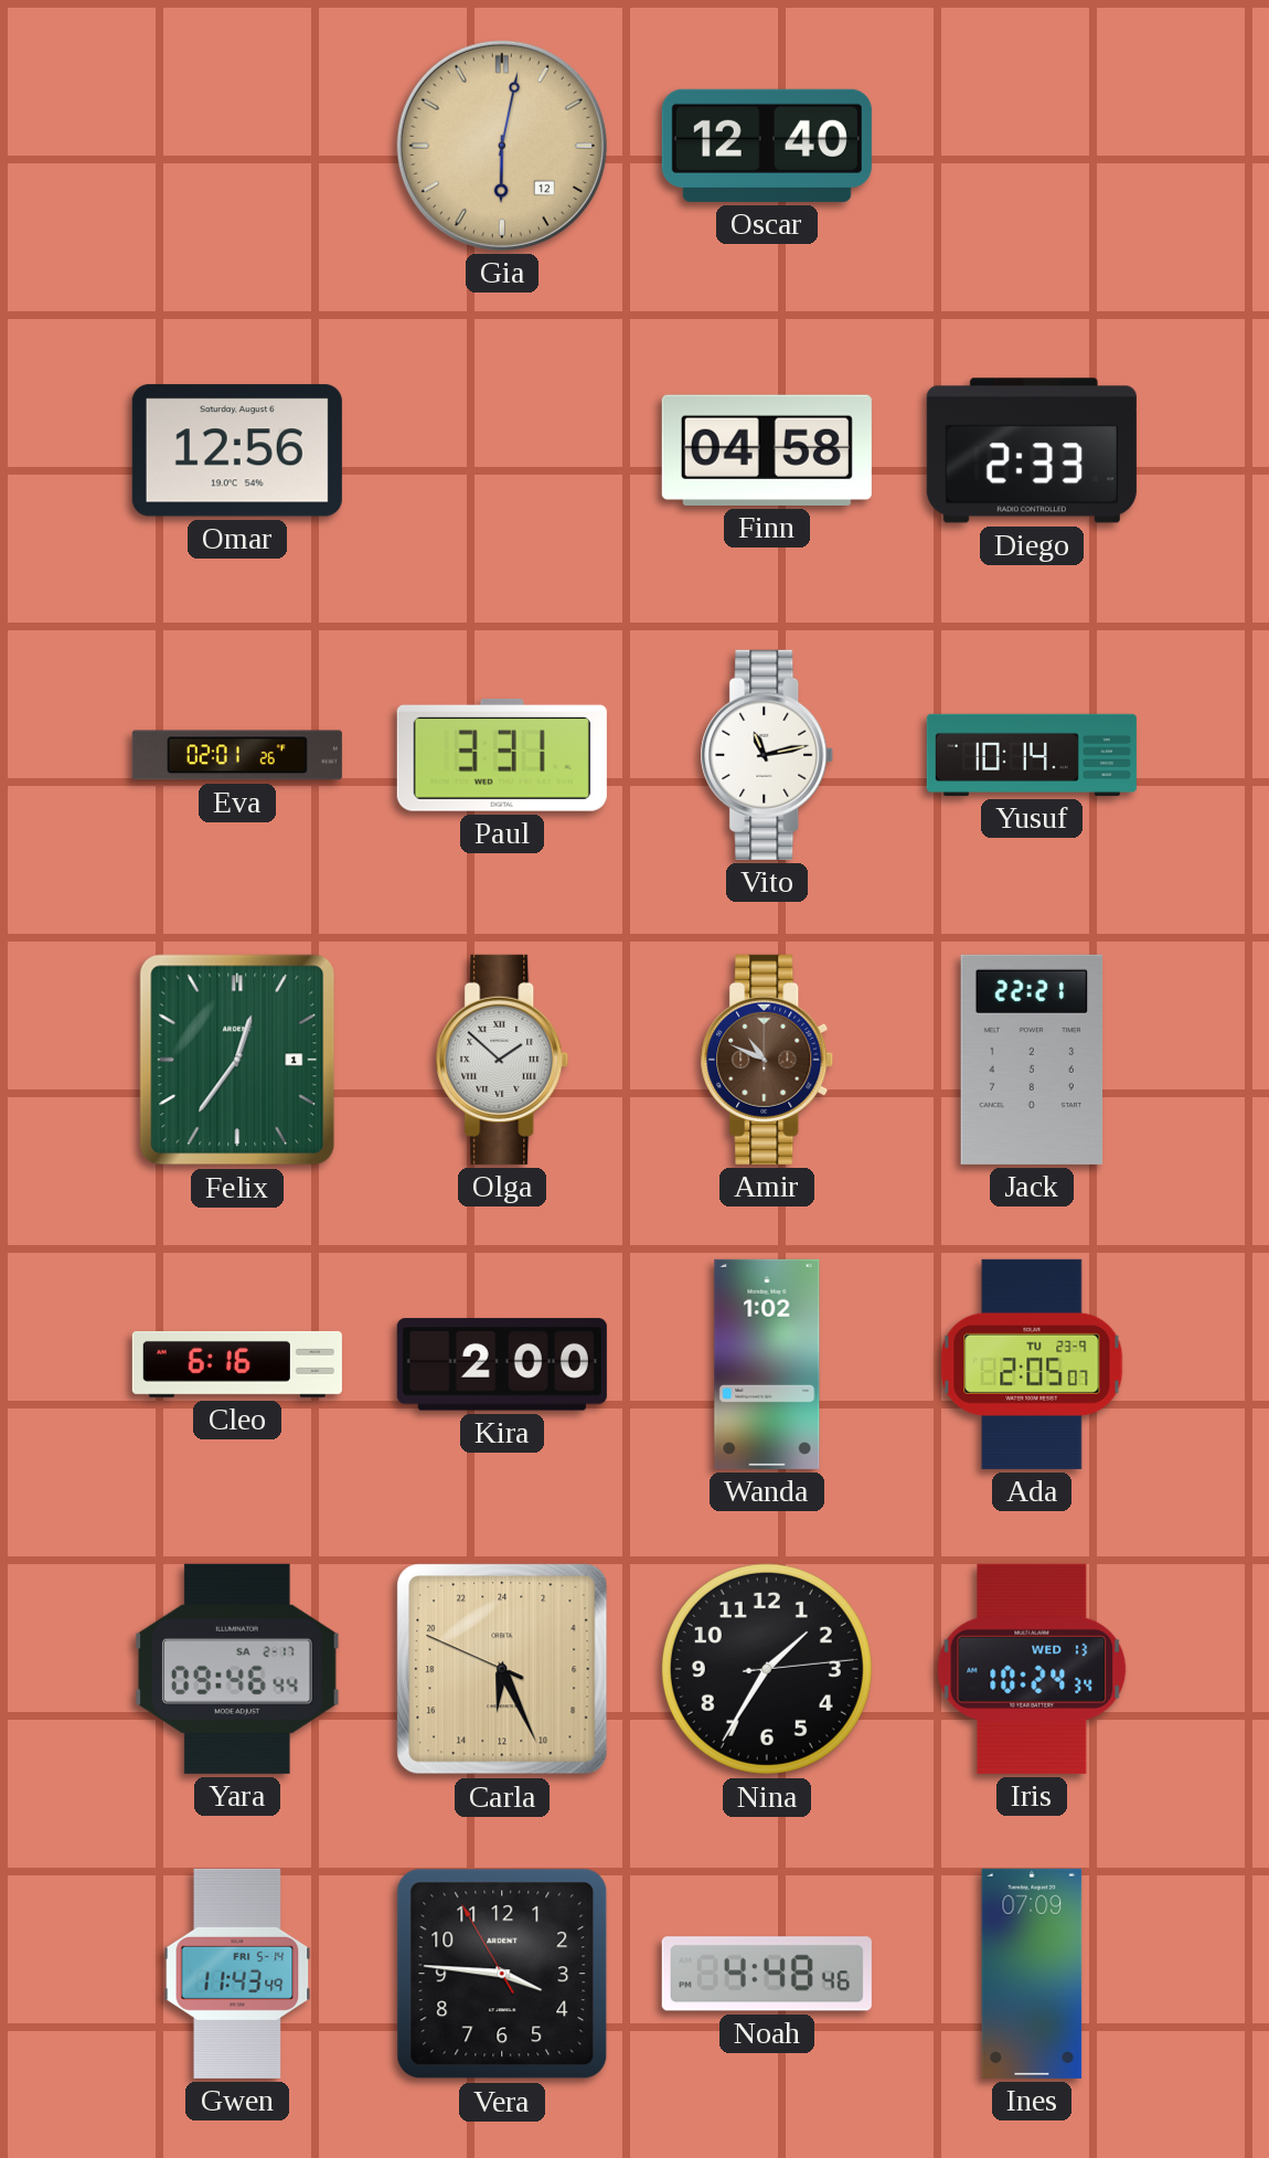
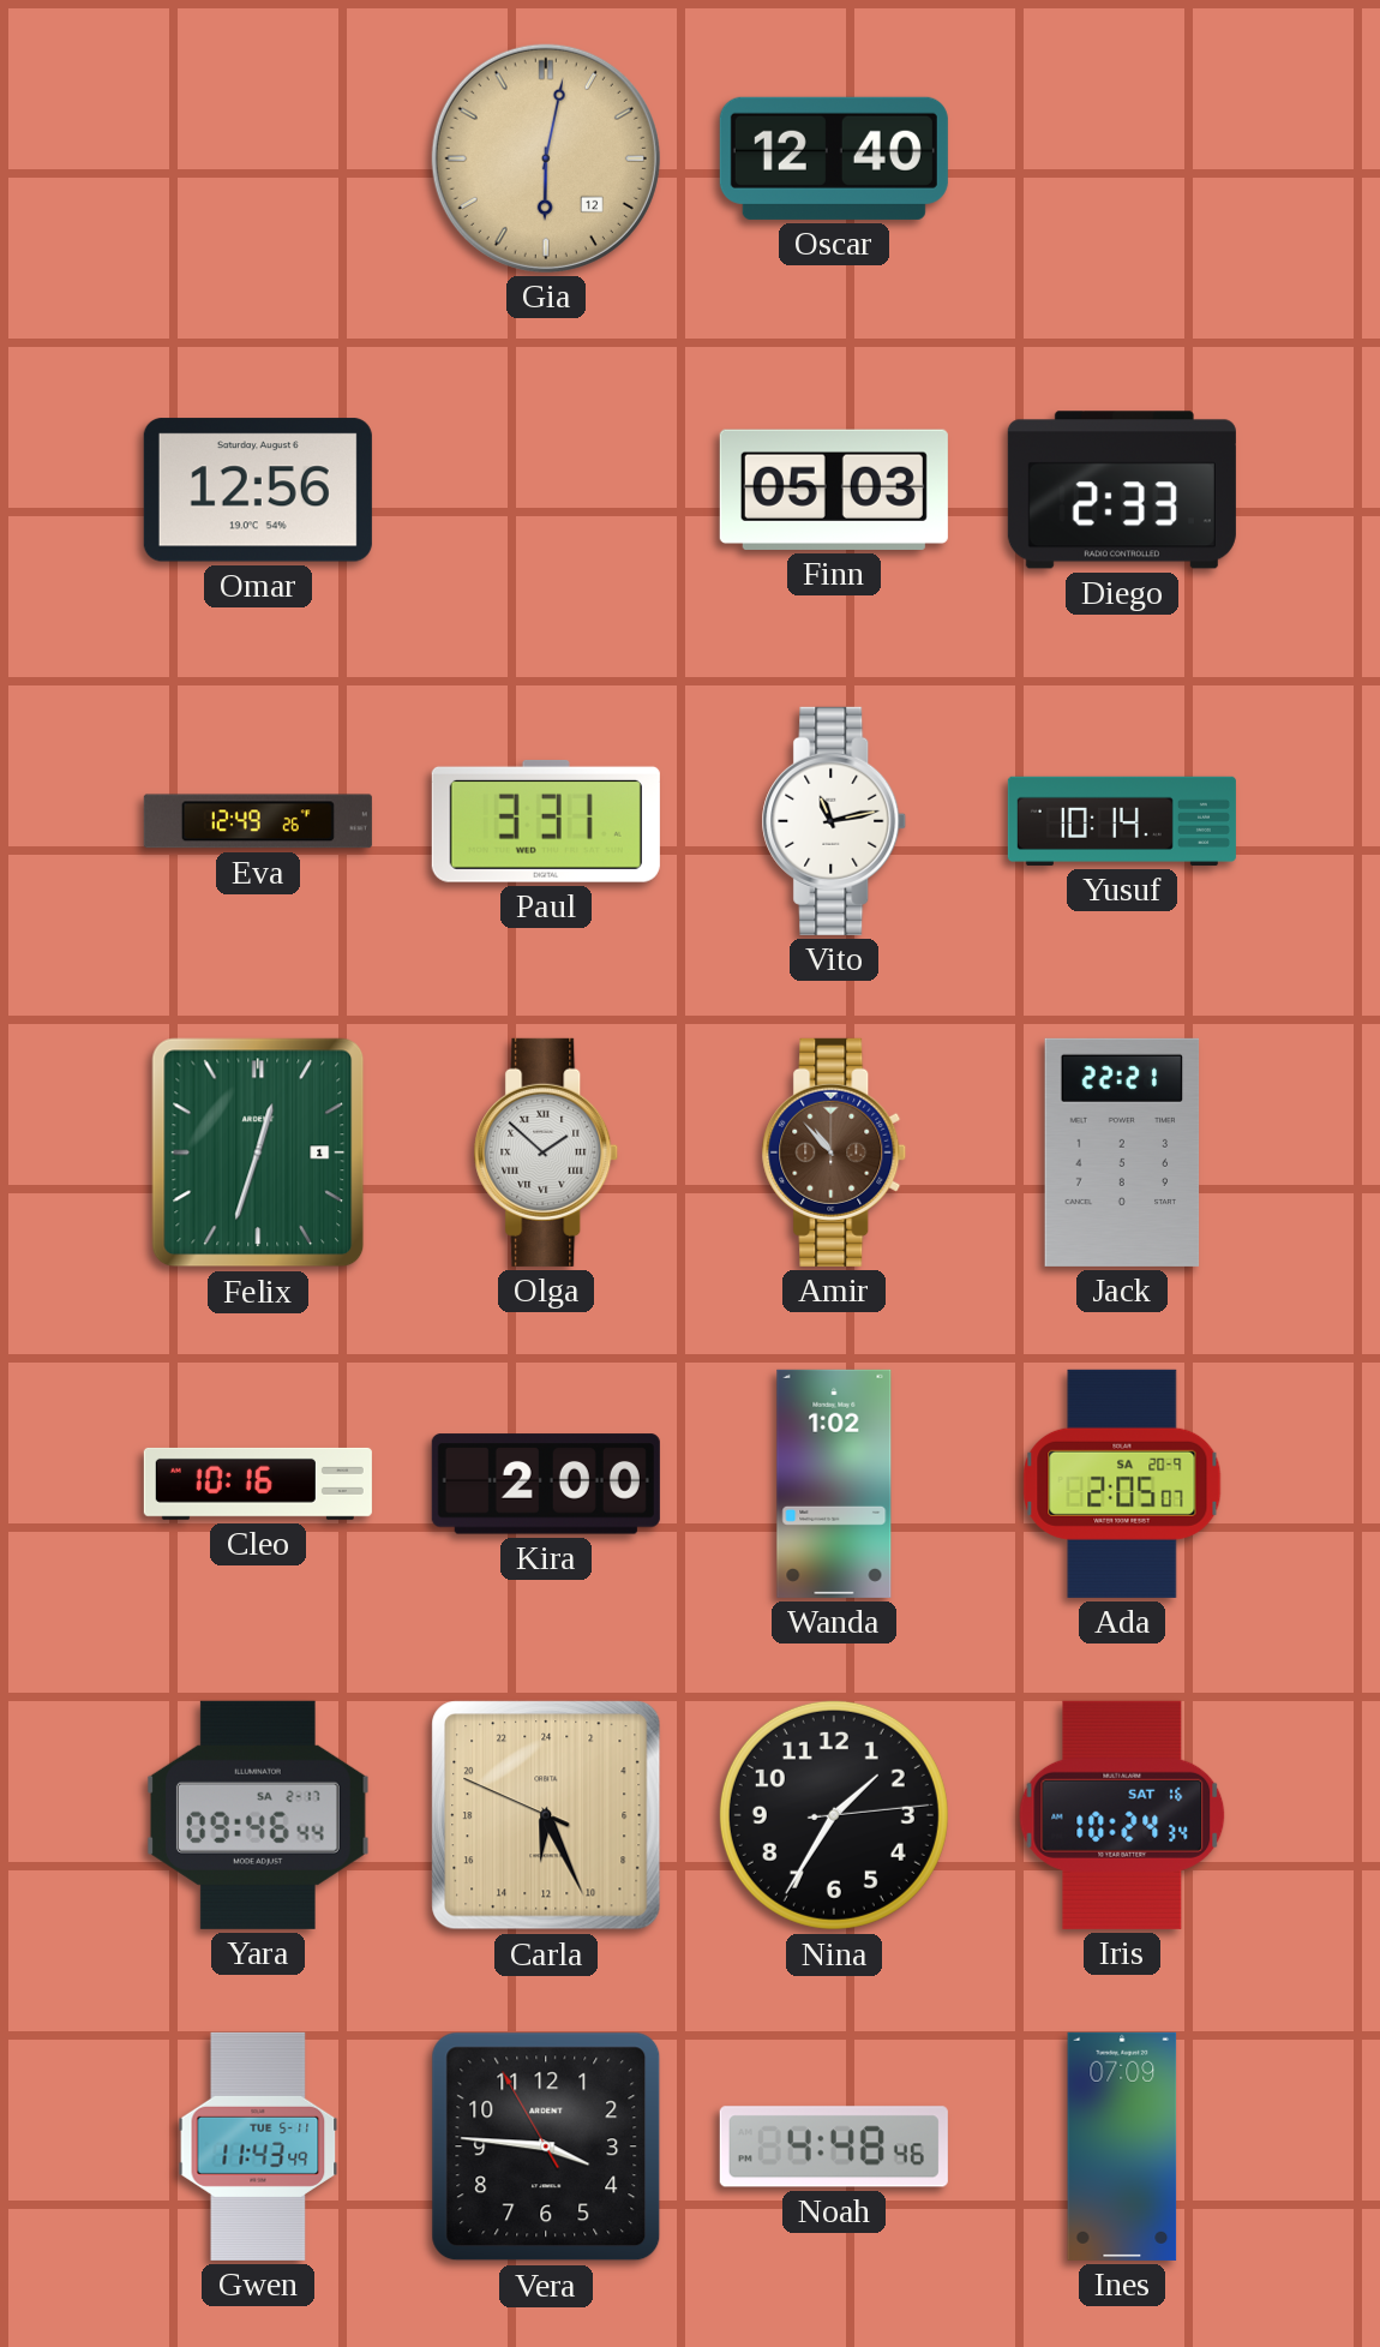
Finn: 04:58 -> 05:03 (834, 490)
Eva: 02:01 -> 12:49 (258, 821)
Felix: 12:36 -> 12:33 (258, 1152)
Amir: 10:49 -> 10:53 (834, 1152)
Cleo: 6:16 -> 10:16 (258, 1484)
Ada date: TU 23-9 -> SA 20-9 (1122, 1484)
Iris date: WED 13 -> SAT 16 (1122, 1815)
Gwen date: FRI 5-14 -> TUE 5-11 (258, 2147)
